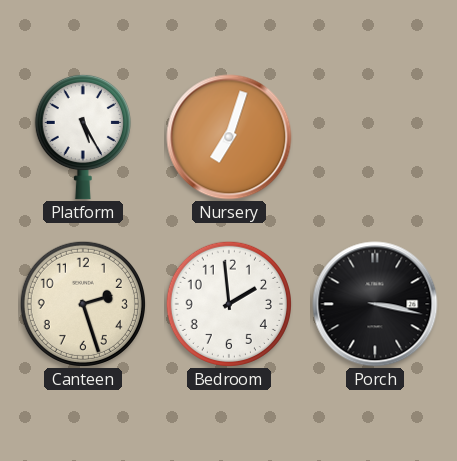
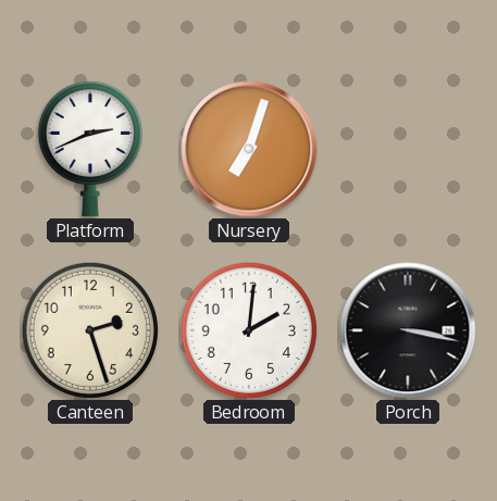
Platform: 5:25 -> 2:41 (90, 149)
Bedroom: 1:59 -> 2:01 (249, 330)
